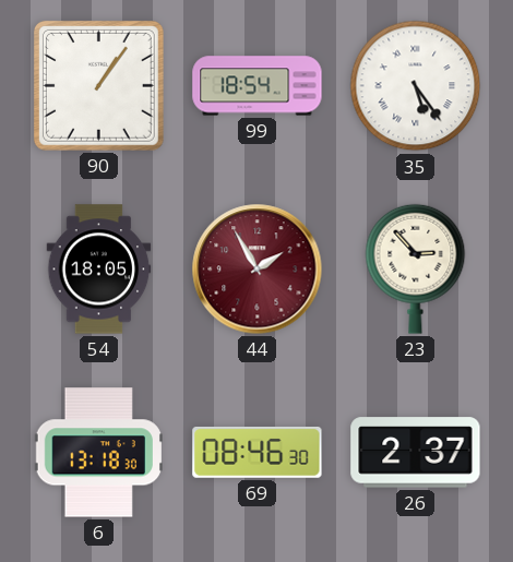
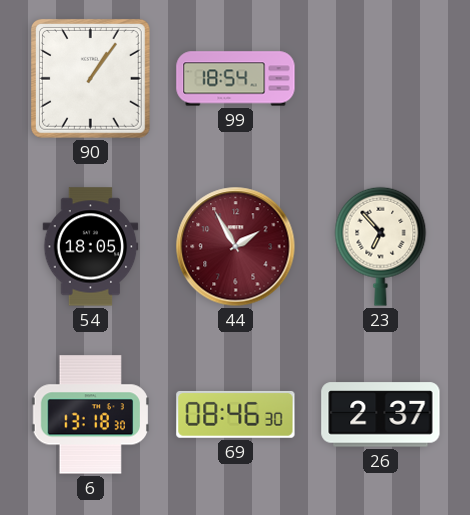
35: 5:24 -> none (416, 86)
23: 2:53 -> 6:53 (381, 246)
